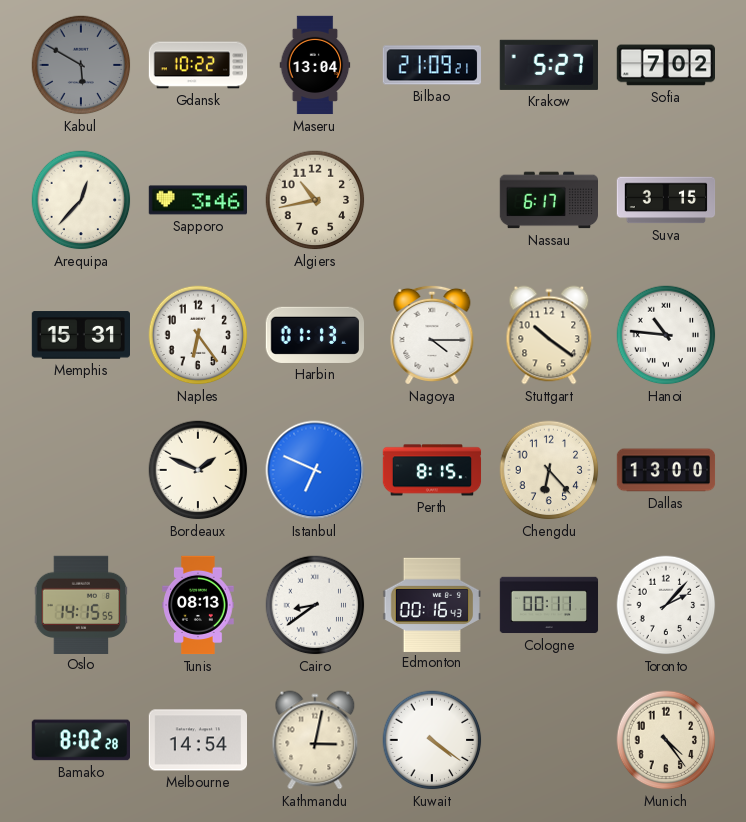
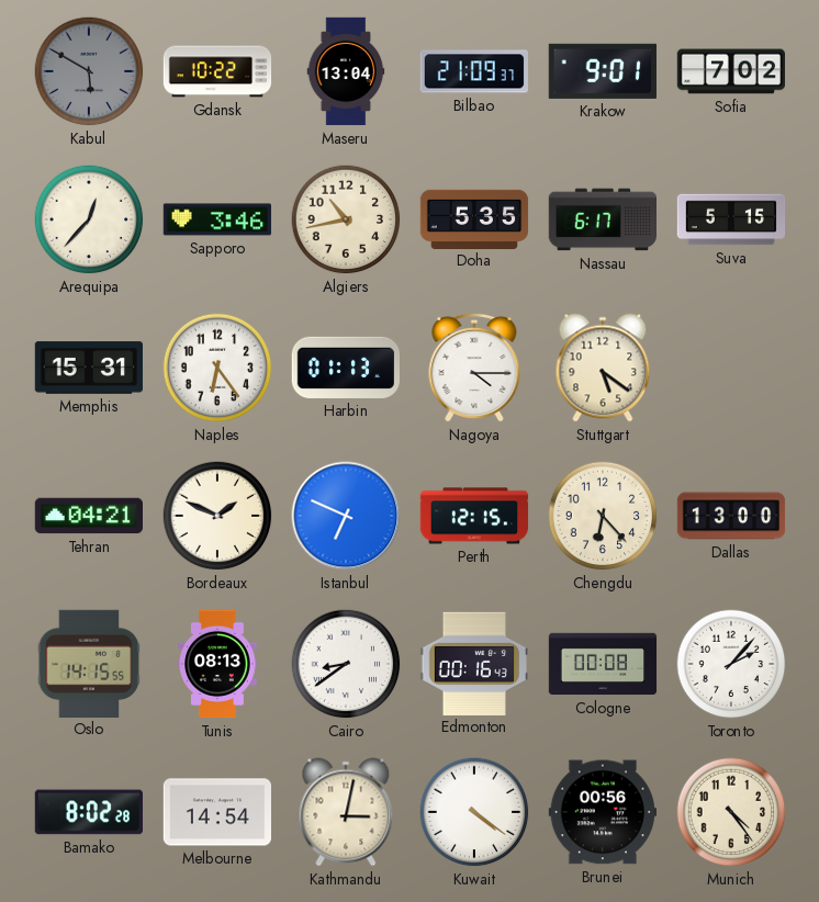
Bilbao: 21:09:21 -> 21:09:37 (473, 71)
Krakow: 5:27 -> 9:01 (603, 71)
Doha: none -> 5:35 (474, 218)
Suva: 3:15 -> 5:15 (731, 219)
Stuttgart: 10:21 -> 5:21 (603, 368)
Hanoi: 10:46 -> none (666, 335)
Tehran: none -> 04:21 (88, 516)
Perth: 8:15 -> 12:15 (474, 516)
Cologne: 00:11 -> 00:08 (603, 664)
Brunei: none -> 00:56 (602, 812)
